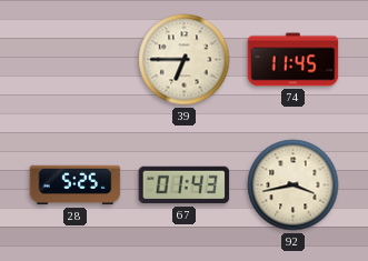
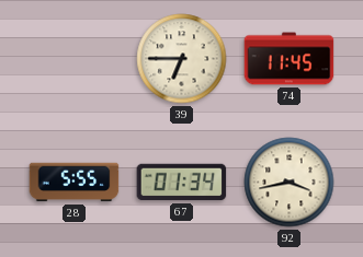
28: 5:25 -> 5:55 (75, 183)
67: 01:43 -> 01:34 (182, 183)
